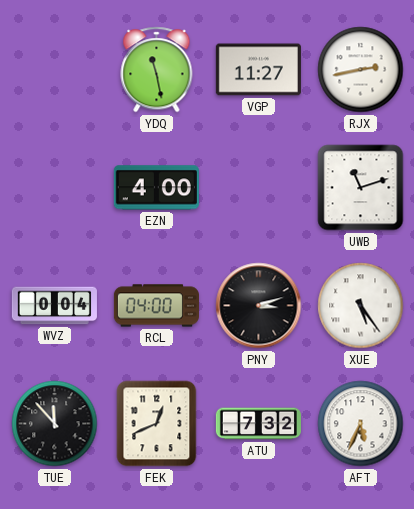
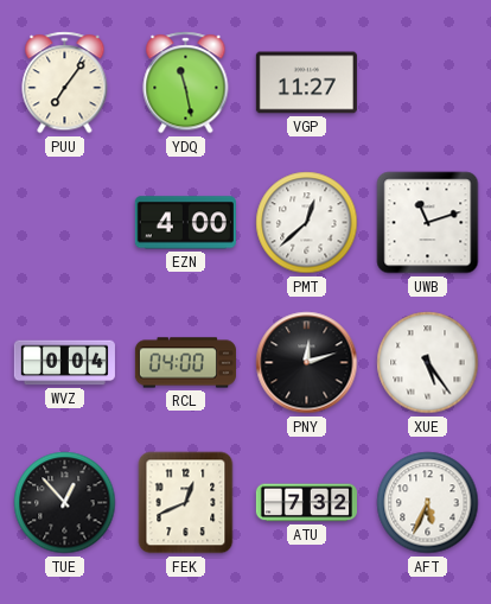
PUU: none -> 7:06 (65, 83)
RJX: 2:43 -> none (361, 70)
PMT: none -> 12:38 (307, 223)
PNY: 3:12 -> 12:12 (307, 363)
TUE: 11:53 -> 12:53 (65, 503)
